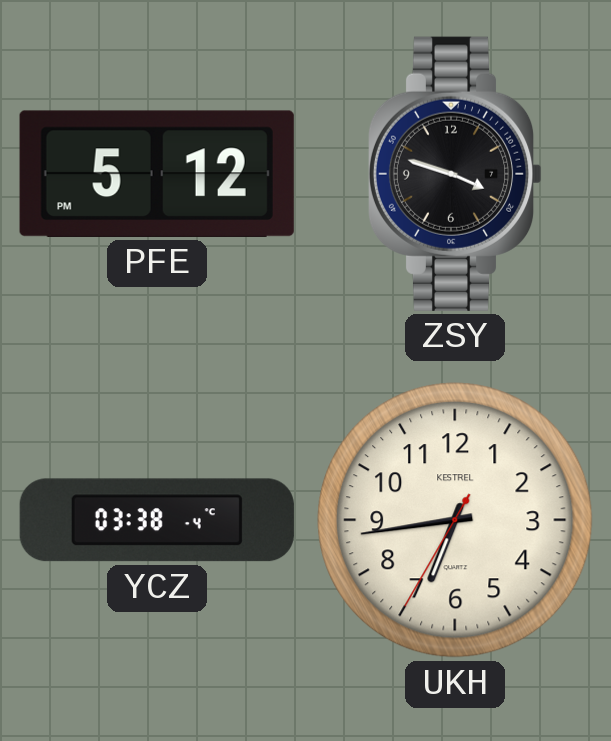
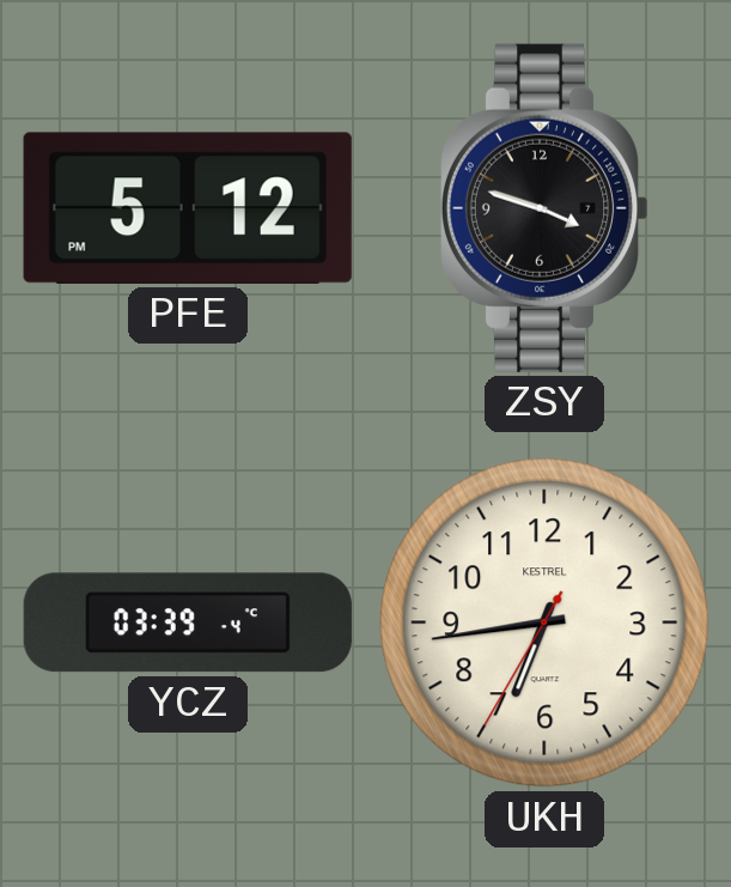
YCZ: 03:38 -> 03:39 (188, 622)
